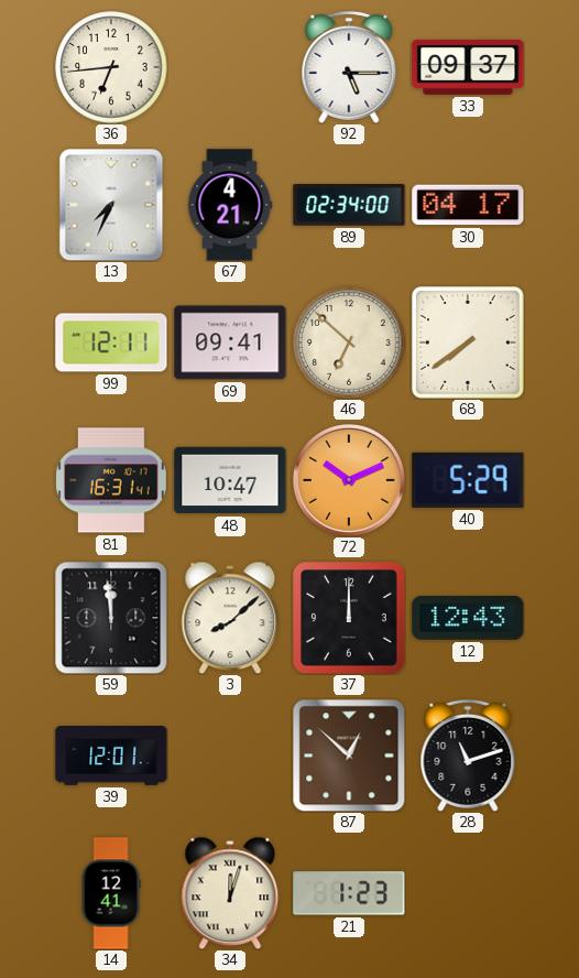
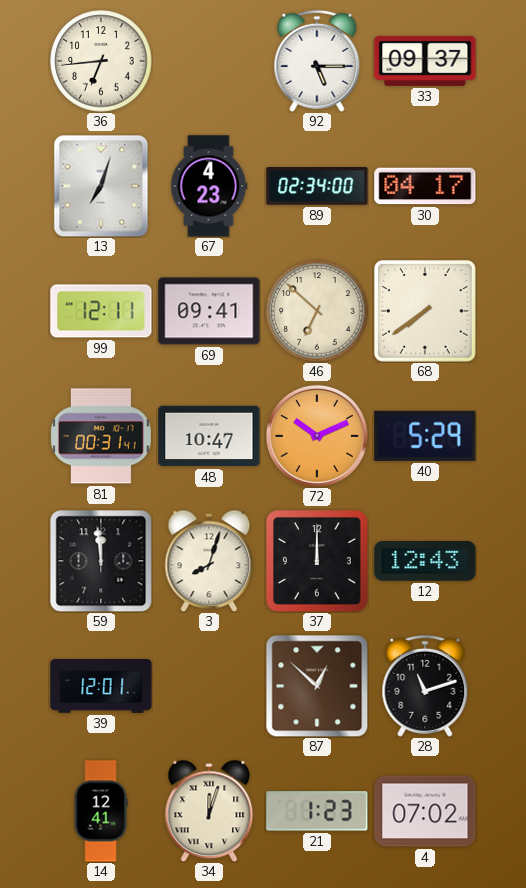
13: 7:34 -> 7:03 (101, 186)
67: 4:21 -> 4:23 (209, 186)
81: 16:31 -> 00:31 (101, 436)
3: 8:08 -> 8:03 (209, 561)
4: none -> 07:02 (425, 811)
